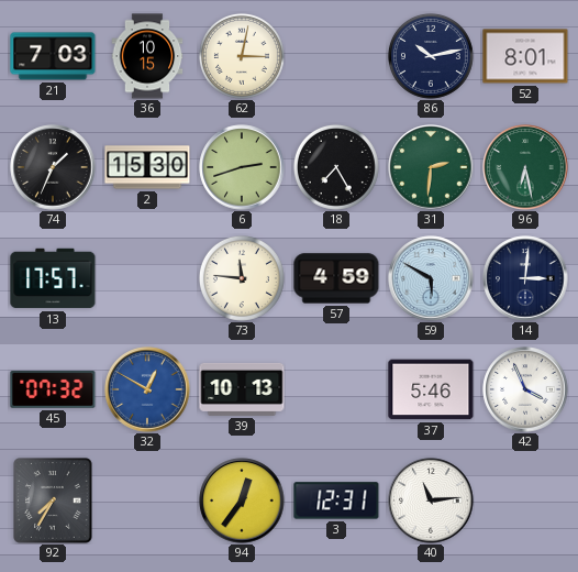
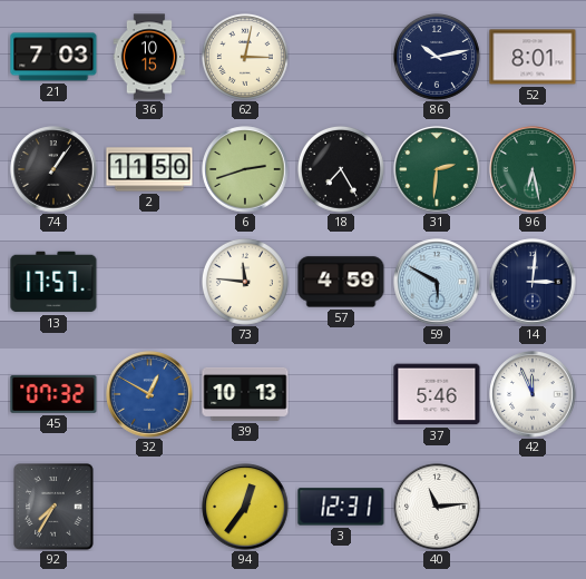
74: 1:34 -> 1:06 (53, 169)
2: 15:30 -> 11:50 (149, 169)
42: 3:56 -> 11:56 (533, 394)
